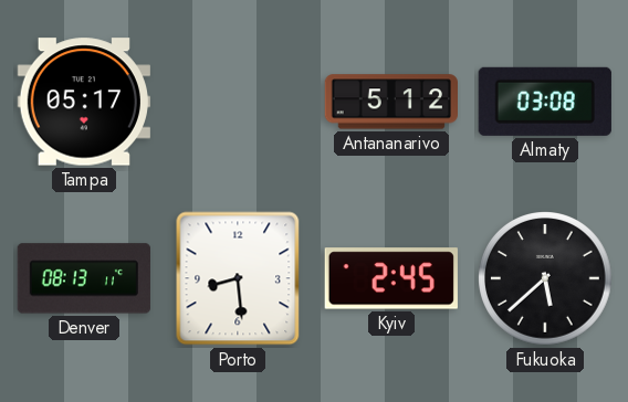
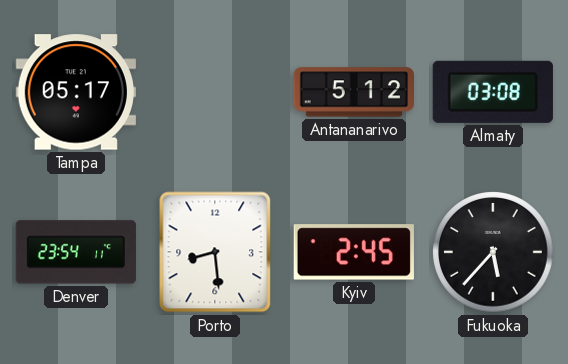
Denver: 08:13 -> 23:54 (76, 252)
Fukuoka: 5:38 -> 5:37 (494, 253)
